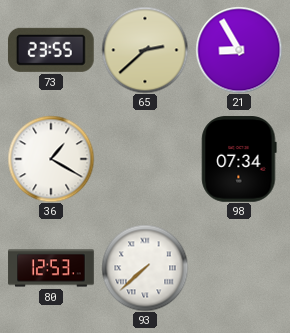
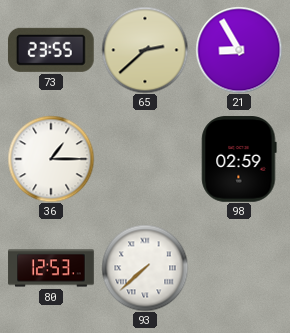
36: 1:20 -> 1:15 (51, 159)
98: 07:34 -> 02:59 (239, 159)
